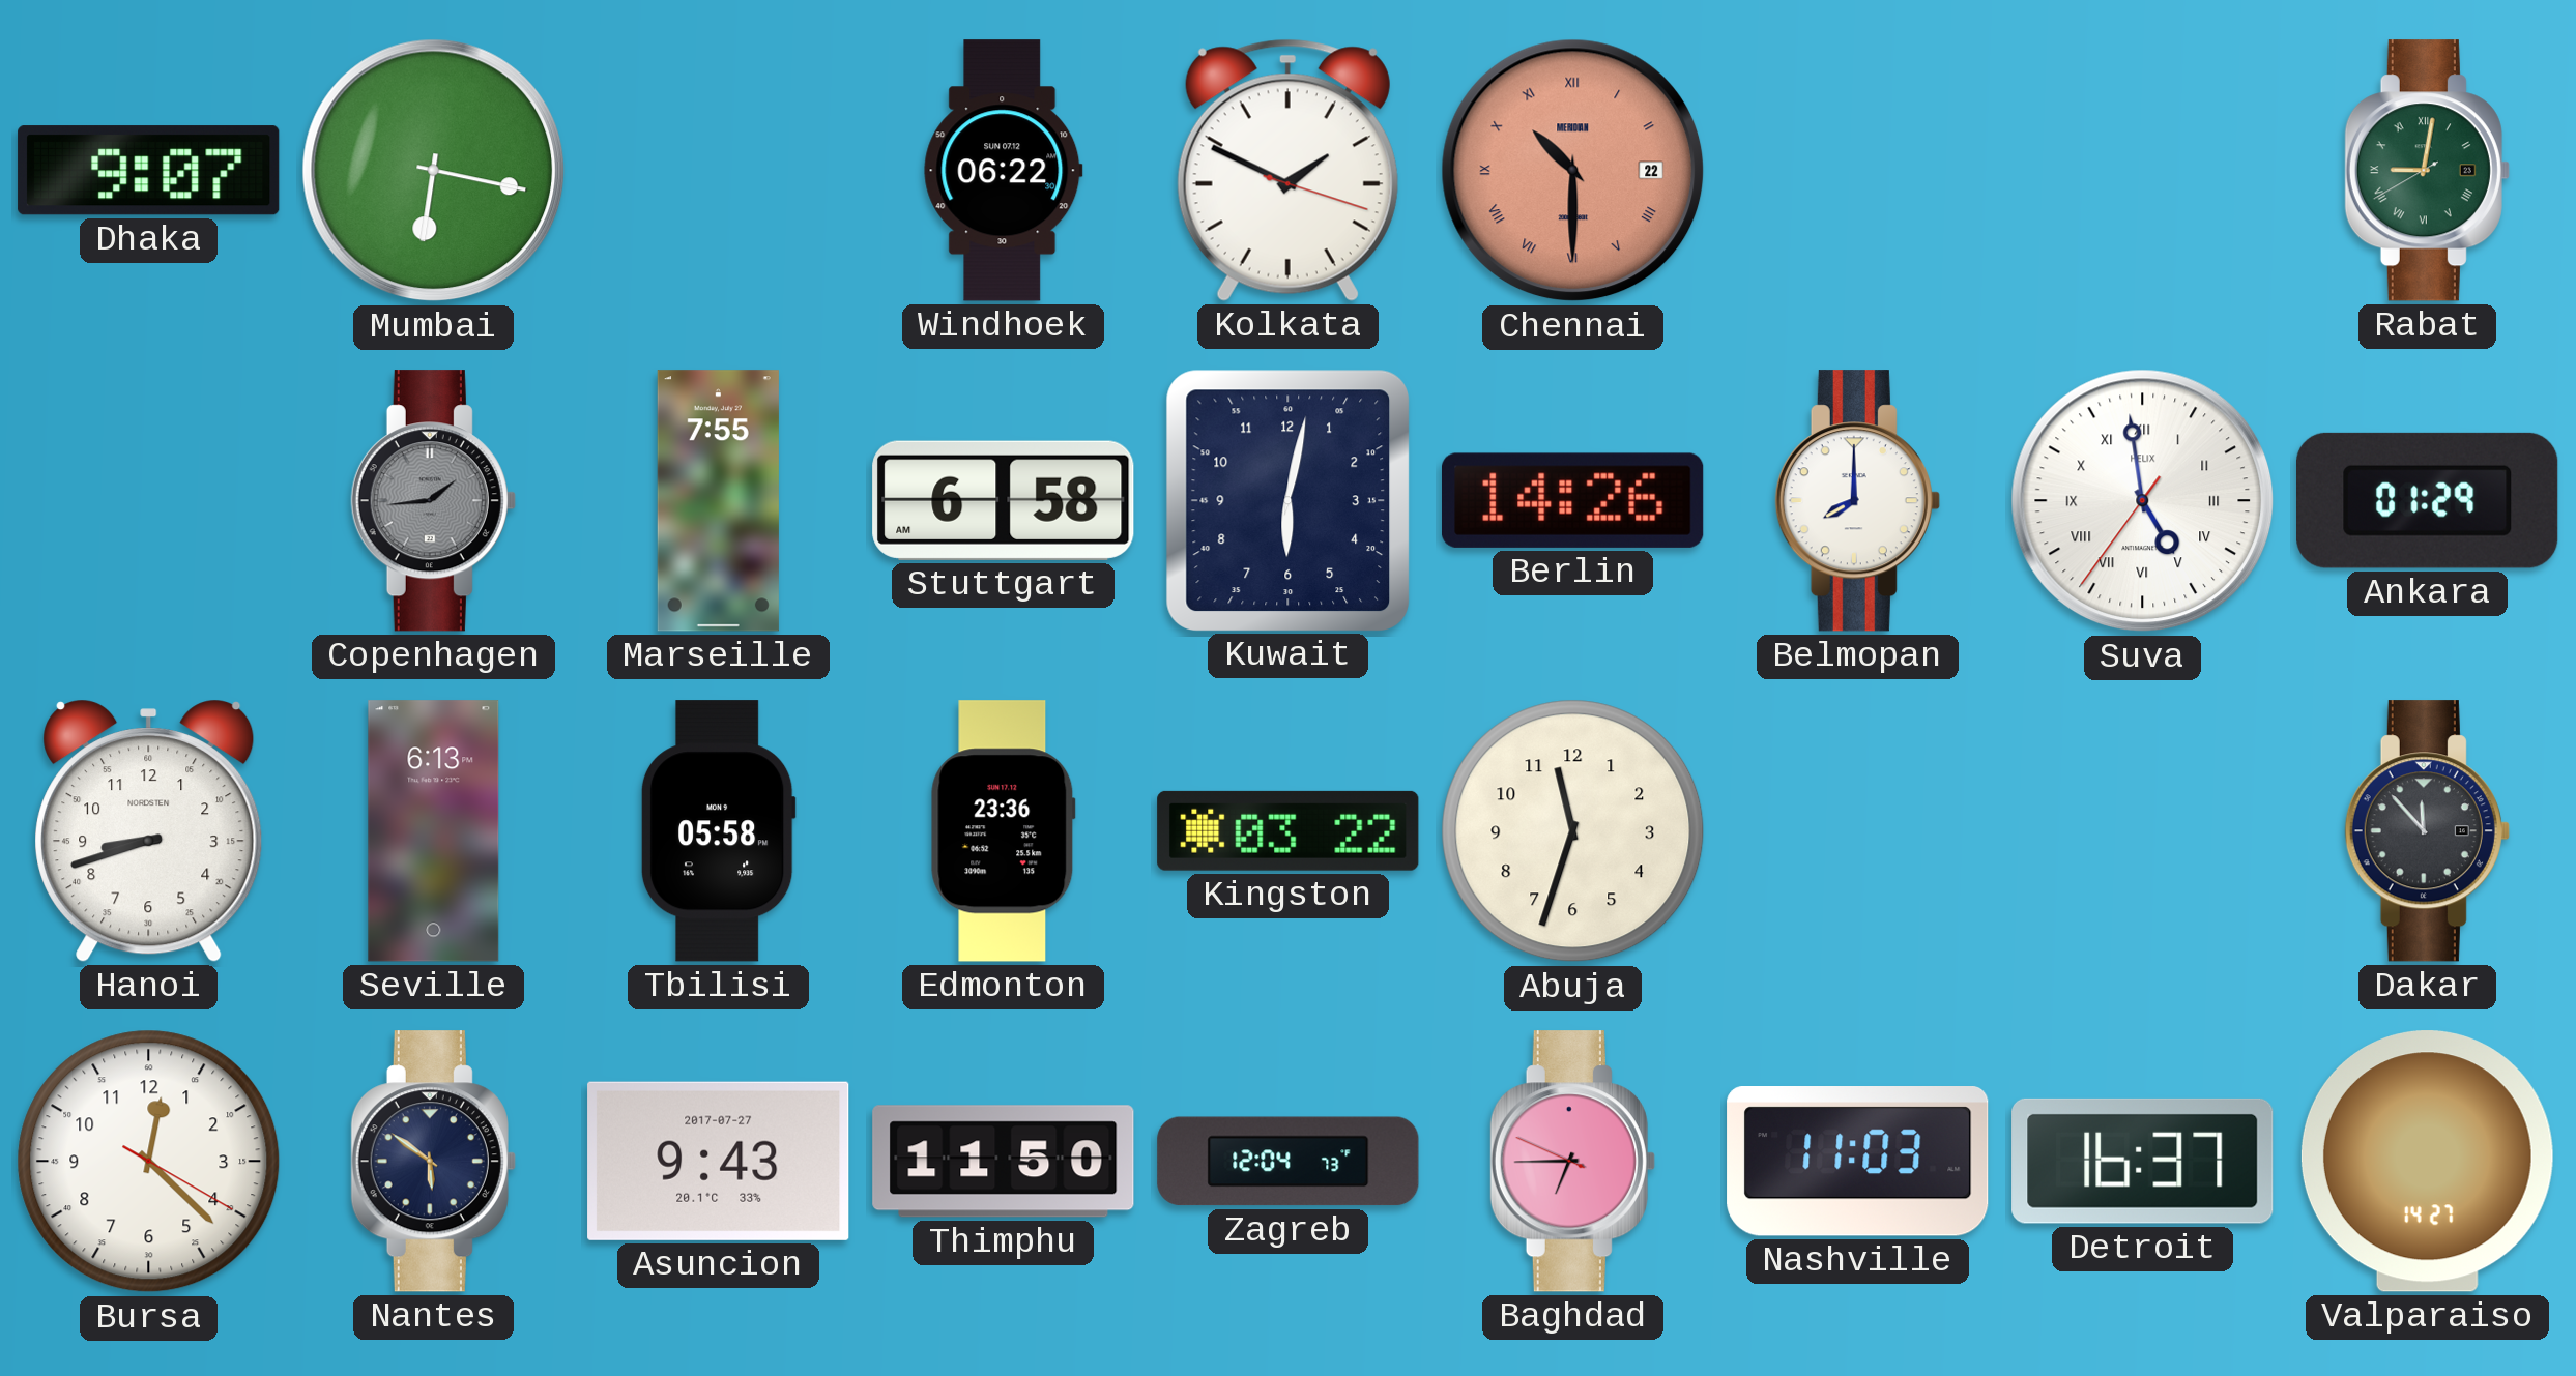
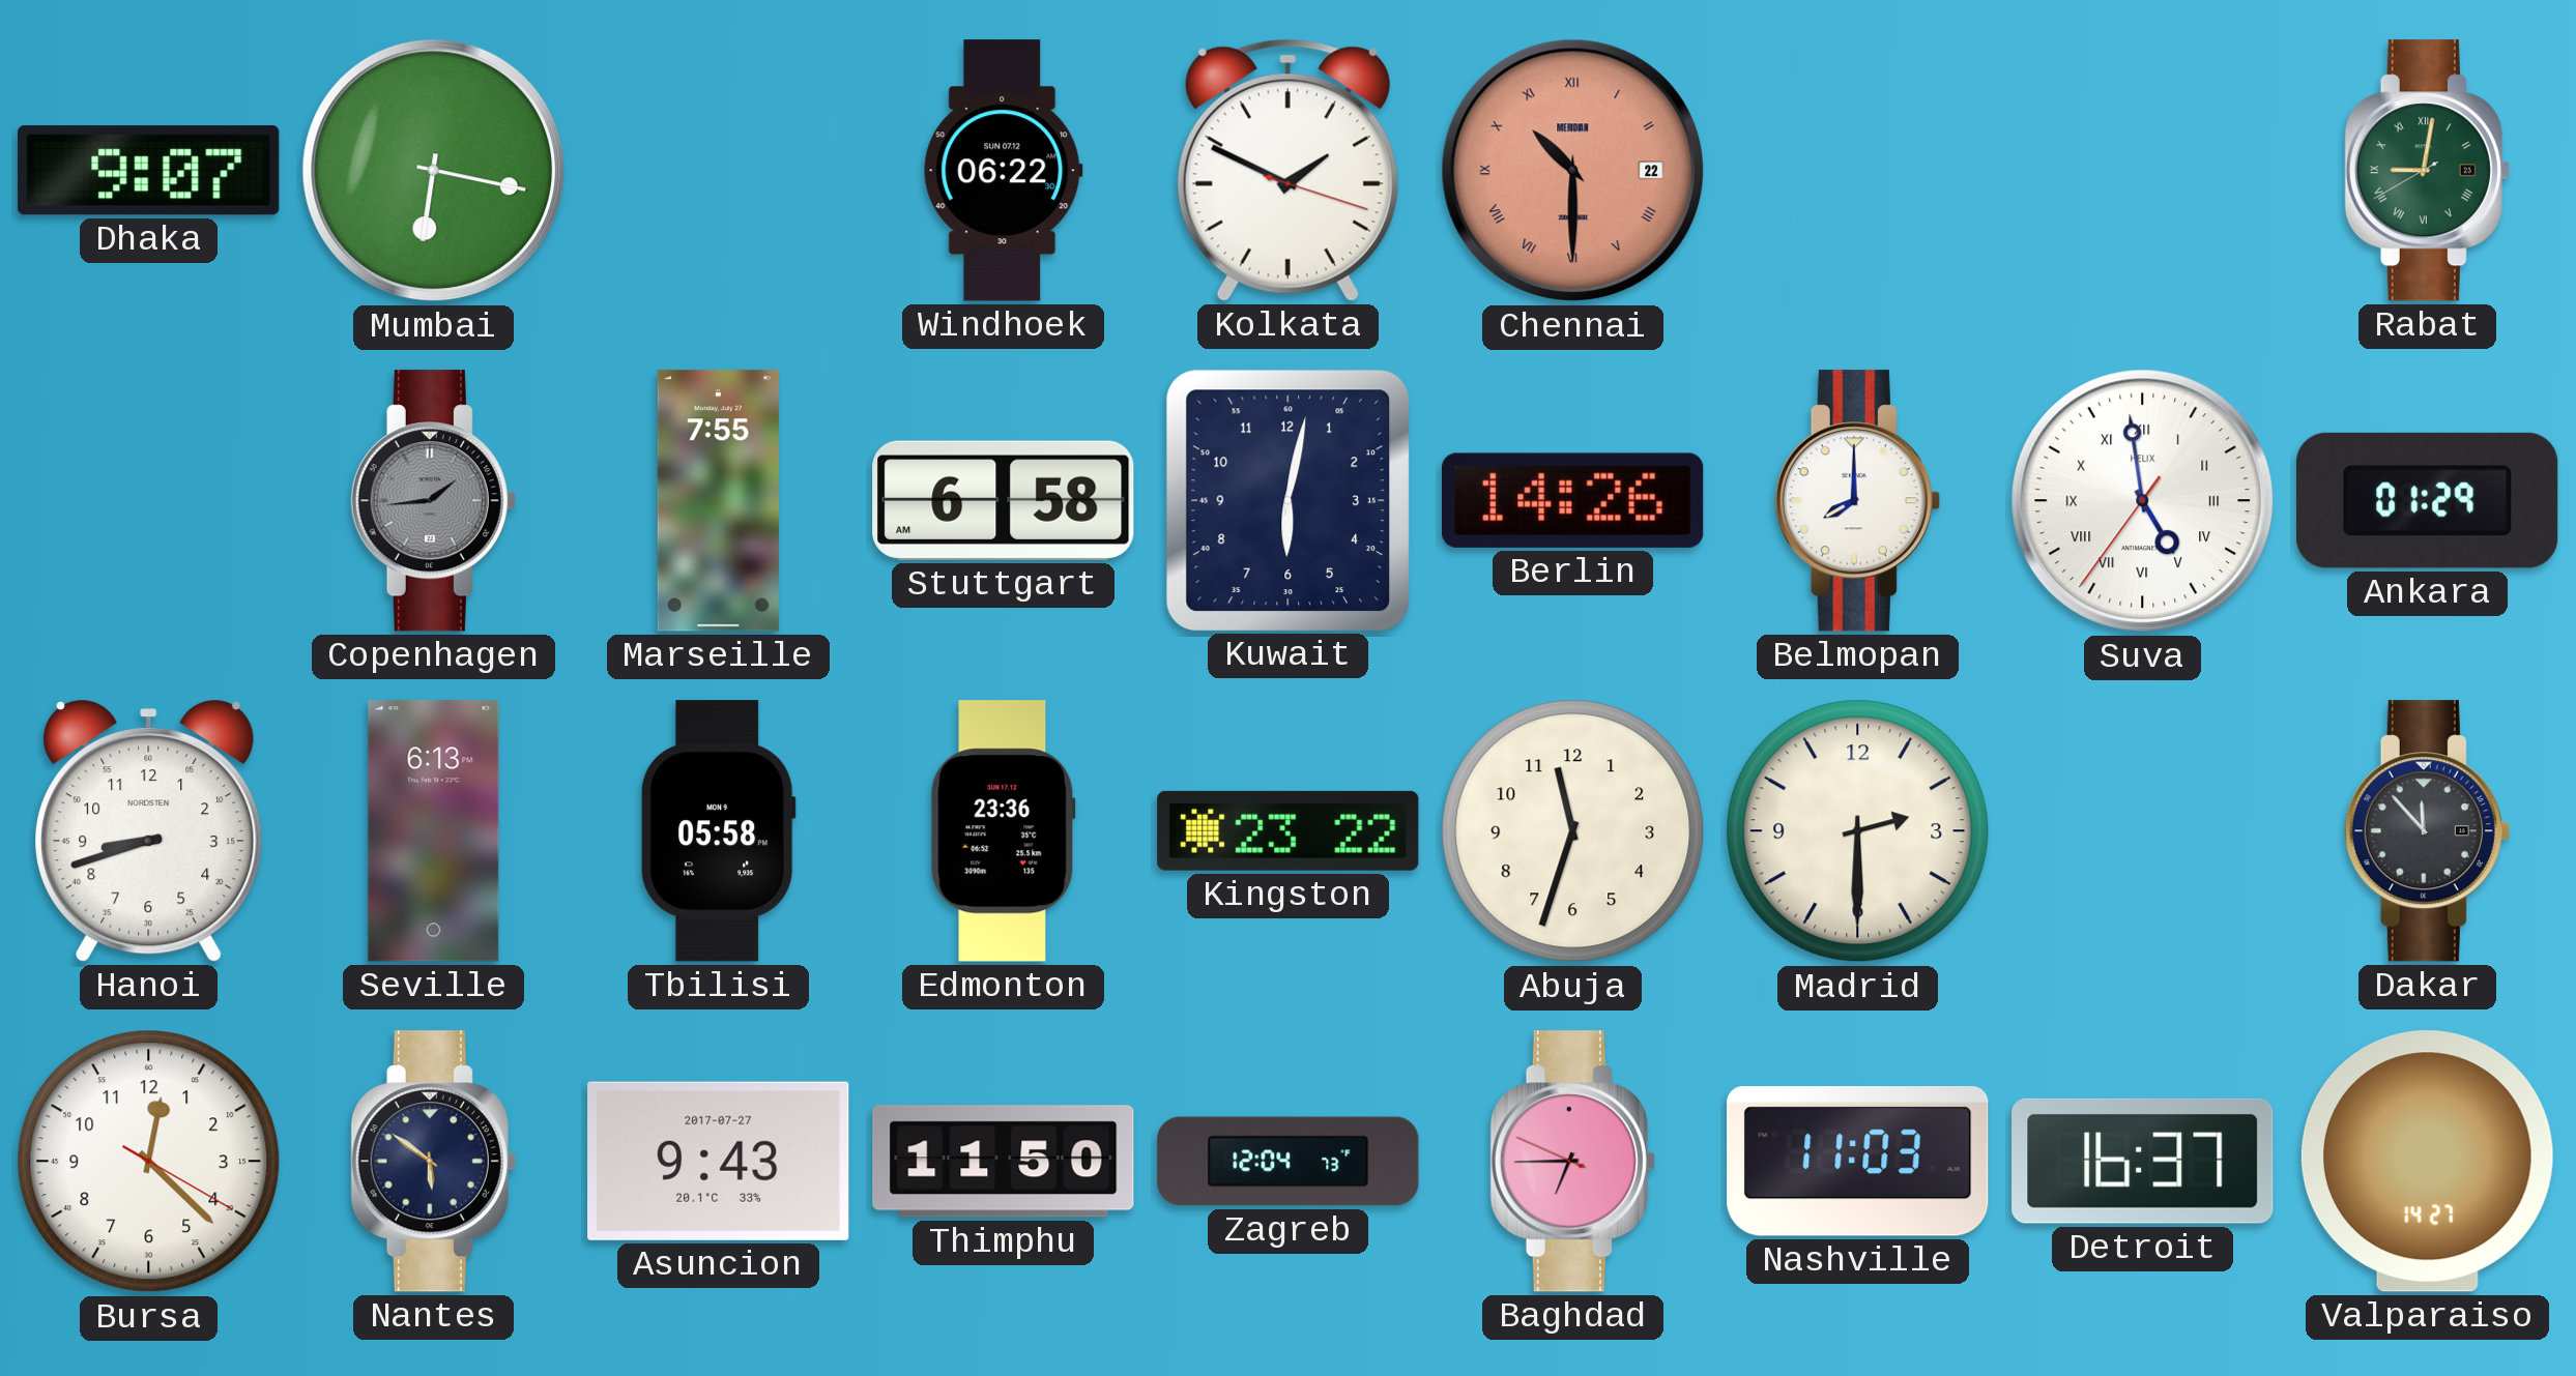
Kingston: 03:22 -> 23:22 (1289, 830)
Madrid: none -> 2:30 (1858, 831)
